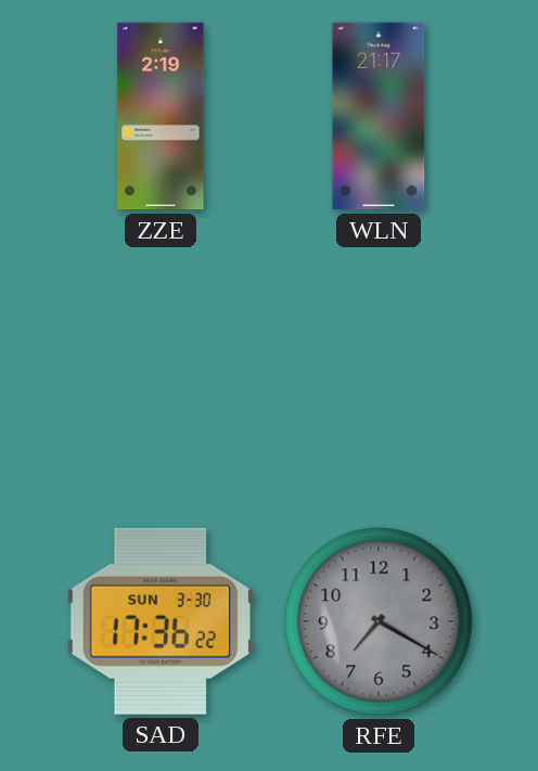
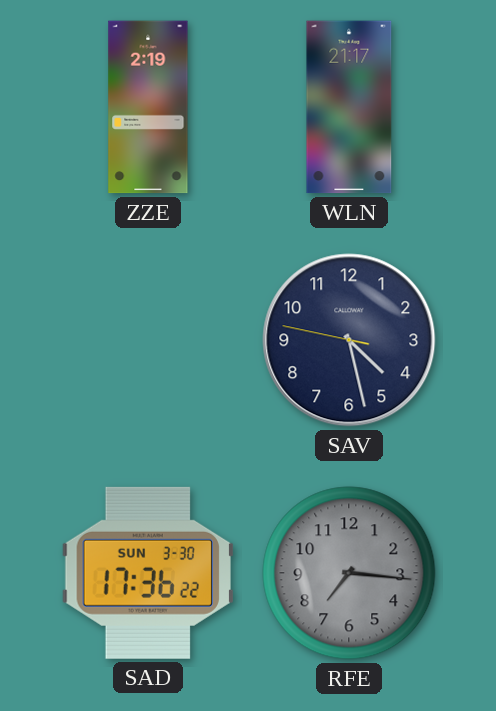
SAV: none -> 4:27 (349, 340)
RFE: 7:20 -> 7:16 (349, 573)
